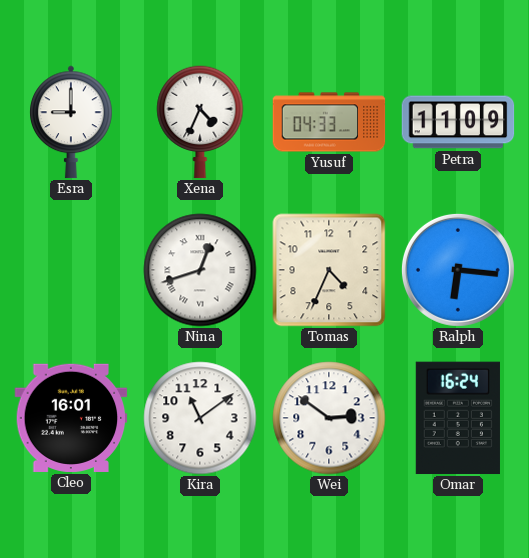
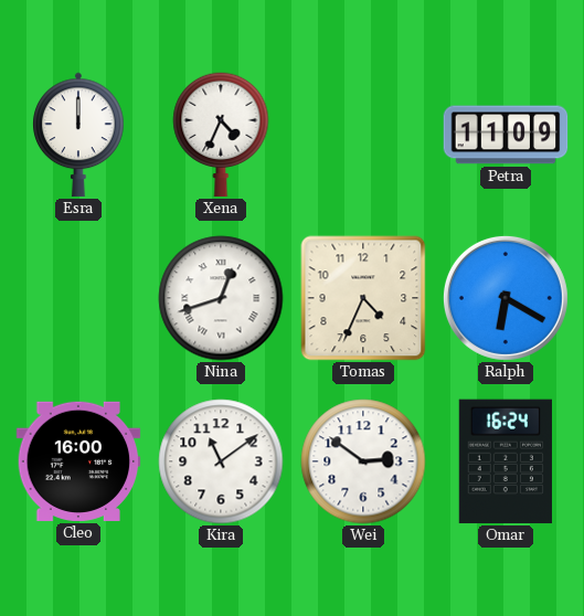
Esra: 9:00 -> 12:00 (79, 135)
Yusuf: 04:33 -> none (329, 122)
Ralph: 6:16 -> 6:20 (506, 298)
Cleo: 16:01 -> 16:00 (78, 461)
